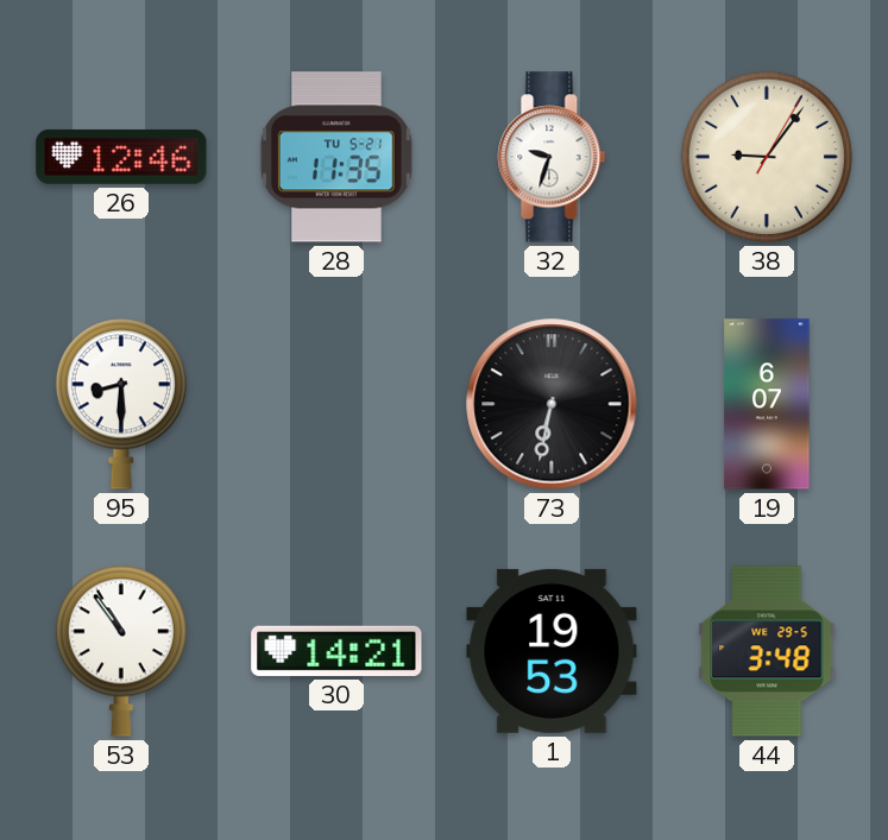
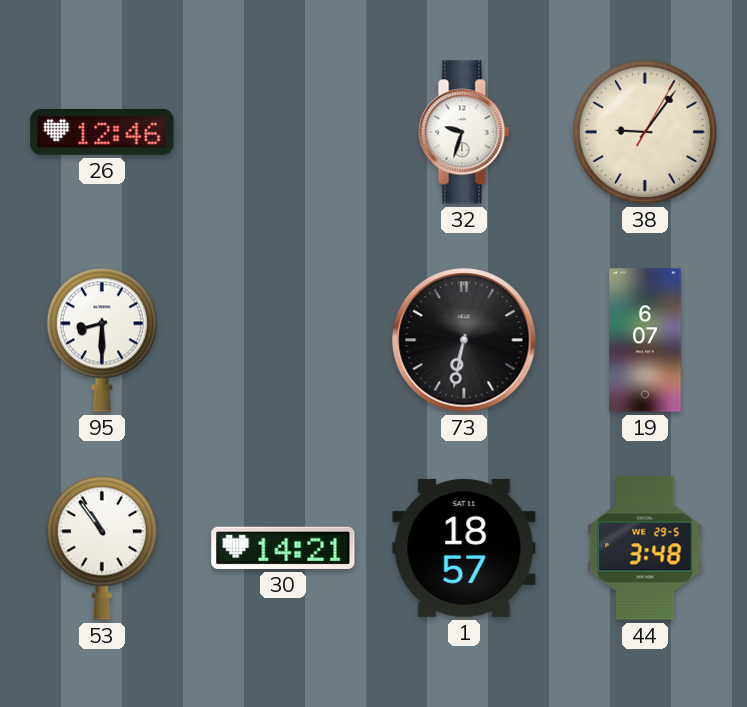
28: 11:35 -> none (336, 157)
1: 19:53 -> 18:57 (464, 548)
